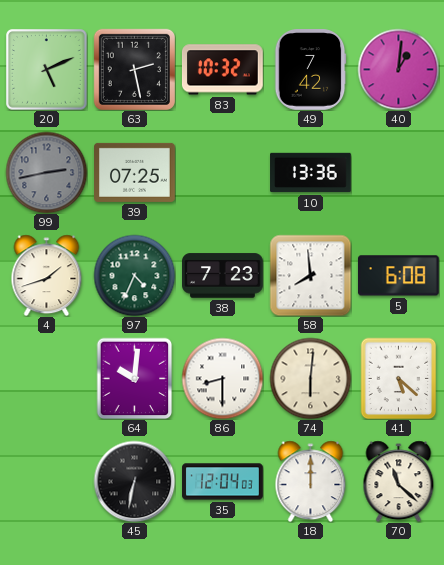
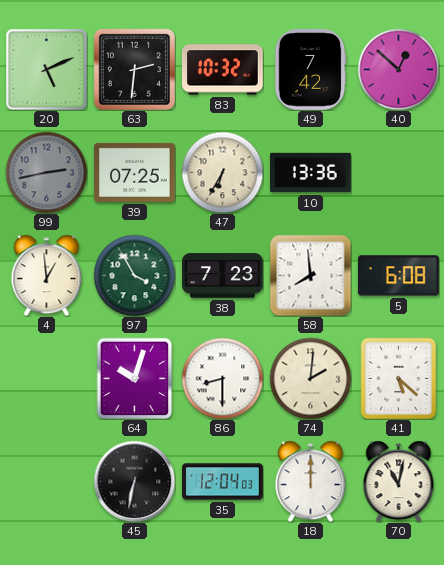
63: 2:28 -> 2:31 (134, 69)
40: 1:01 -> 12:52 (398, 69)
47: none -> 6:35 (222, 172)
4: 1:42 -> 12:59 (47, 275)
97: 4:34 -> 3:55 (134, 275)
64: 10:01 -> 10:03 (135, 378)
74: 6:01 -> 2:01 (310, 378)
70: 11:22 -> 11:02 (399, 481)
